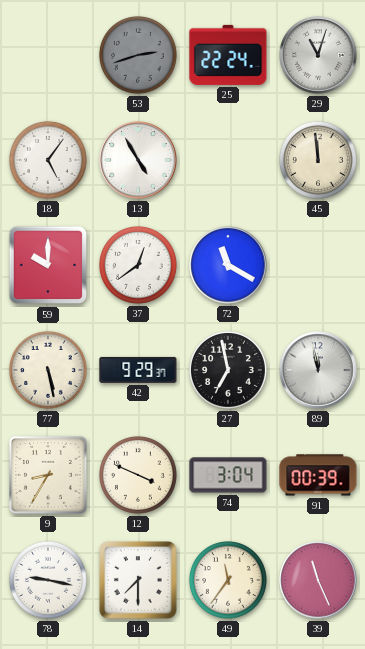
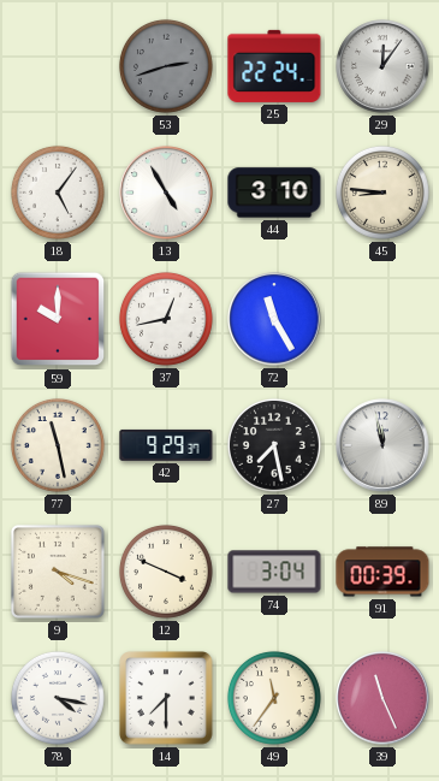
29: 11:03 -> 12:06 (382, 66)
44: none -> 3:10 (274, 193)
45: 11:59 -> 8:46 (382, 193)
37: 12:39 -> 12:43 (166, 319)
72: 11:20 -> 11:25 (274, 319)
77: 5:28 -> 11:28 (58, 445)
27: 6:58 -> 7:28 (274, 445)
9: 8:35 -> 4:18 (58, 572)
78: 9:17 -> 4:17 (58, 698)
